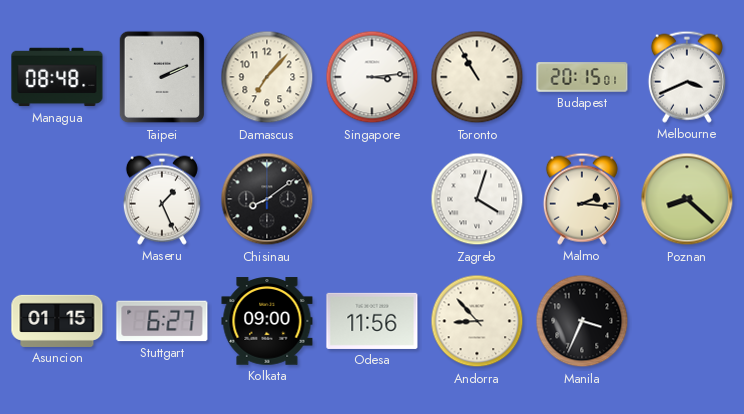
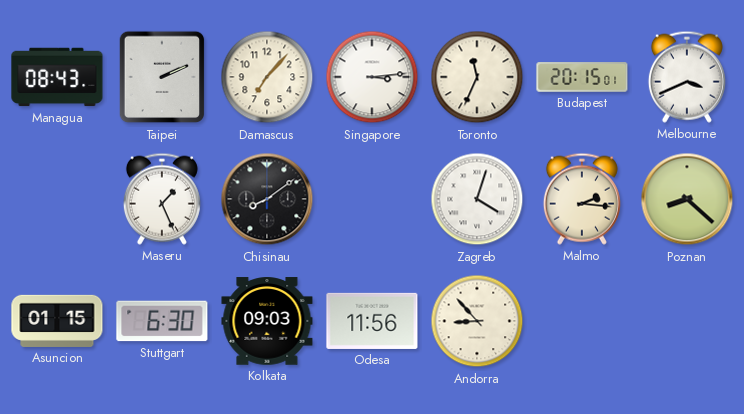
Managua: 08:48 -> 08:43 (57, 77)
Toronto: 10:55 -> 11:34 (477, 77)
Stuttgart: 6:27 -> 6:30 (162, 321)
Kolkata: 09:00 -> 09:03 (267, 321)
Manila: 3:34 -> none (582, 321)
